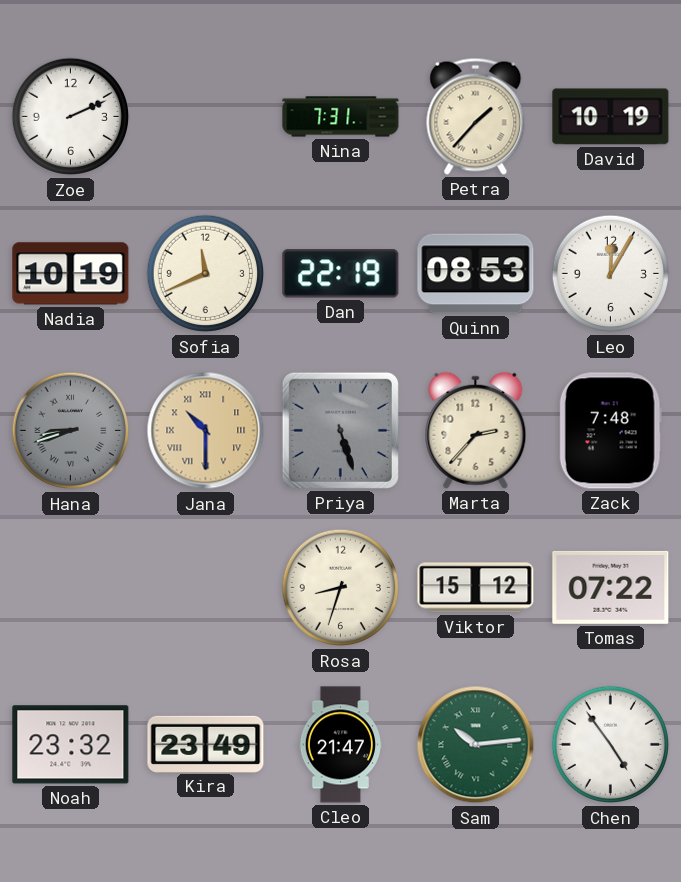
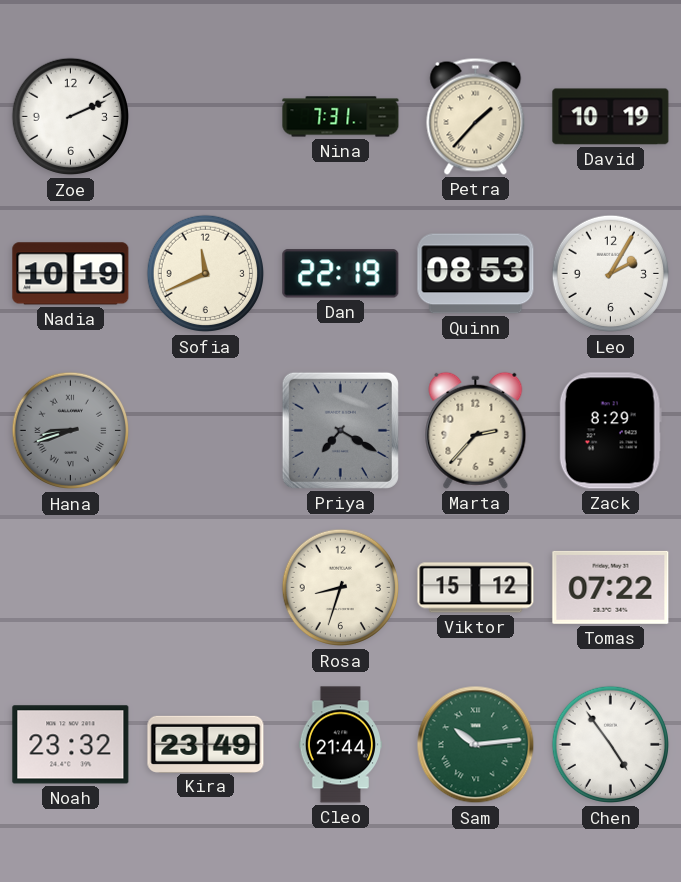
Leo: 12:05 -> 2:05 (611, 274)
Jana: 10:30 -> none (206, 431)
Priya: 5:27 -> 7:20 (340, 430)
Zack: 7:48 -> 8:29 (610, 431)
Cleo: 21:47 -> 21:44 (340, 745)
